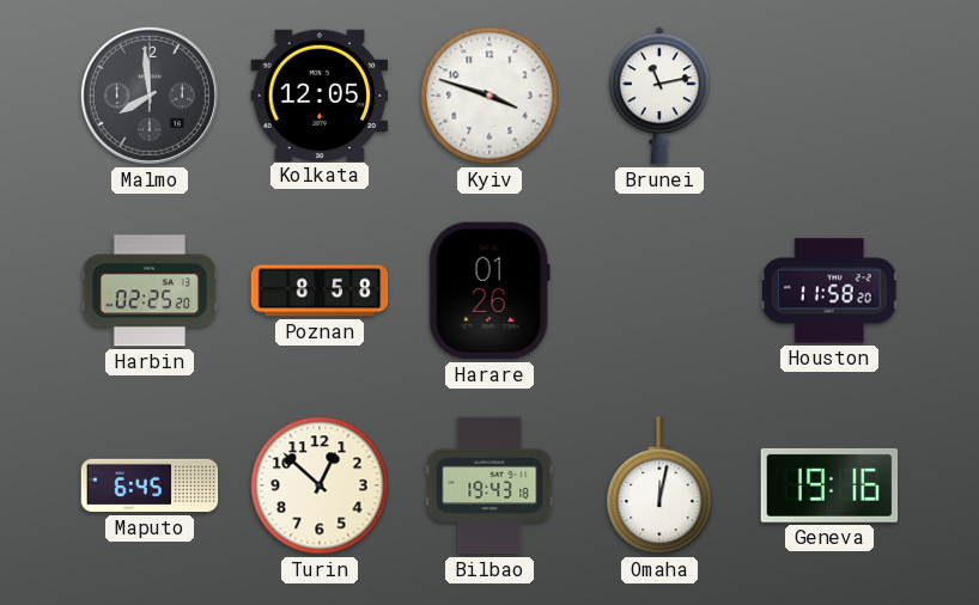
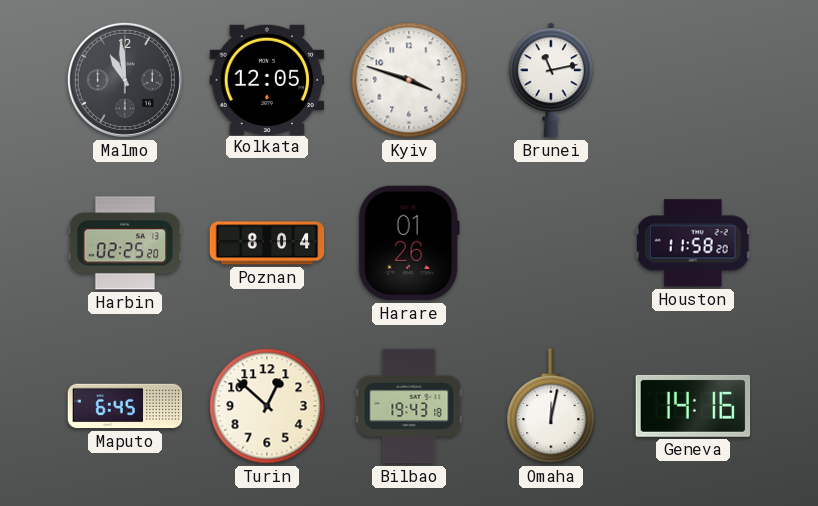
Malmo: 7:59 -> 10:59 (125, 80)
Poznan: 8:58 -> 8:04 (267, 243)
Geneva: 19:16 -> 14:16 (693, 406)
